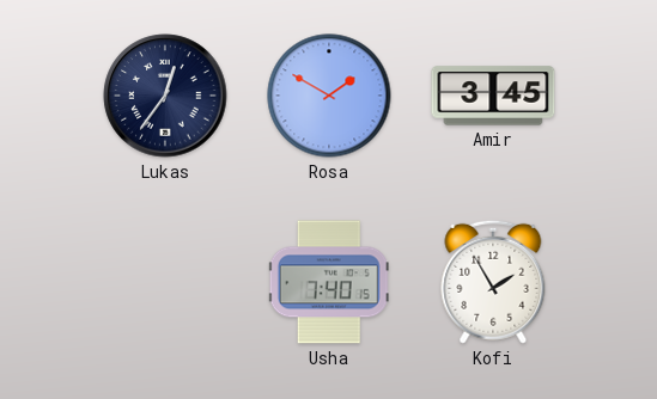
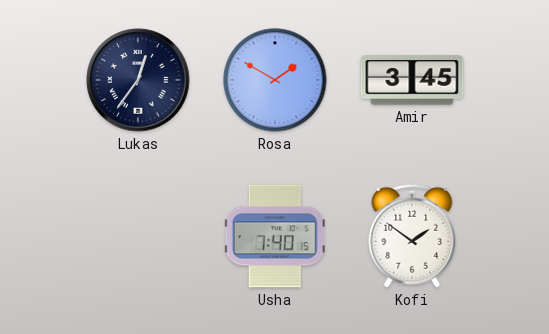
Kofi: 1:55 -> 1:51 (412, 236)
